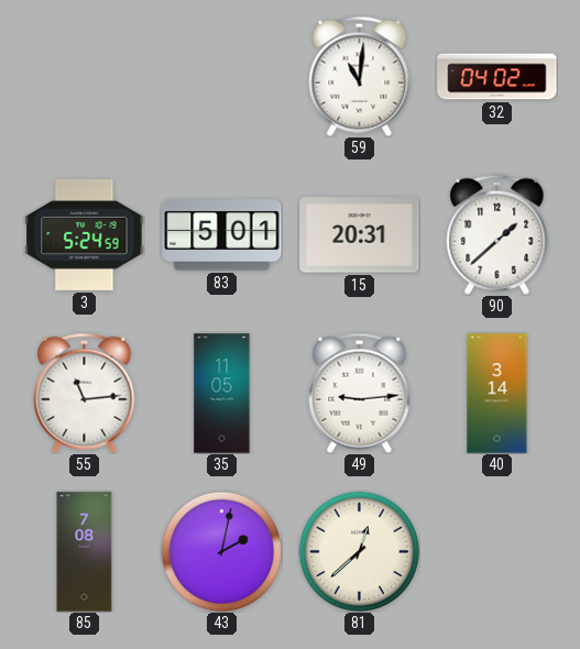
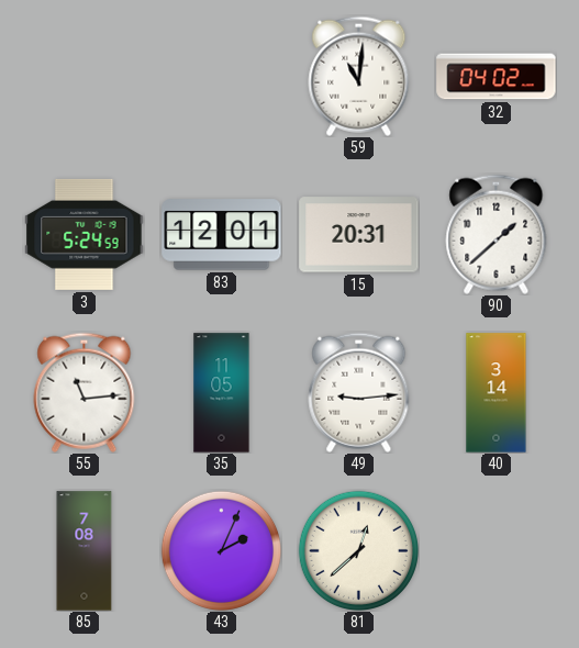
83: 5:01 -> 12:01 (222, 235)
43: 2:02 -> 2:04 (221, 550)
